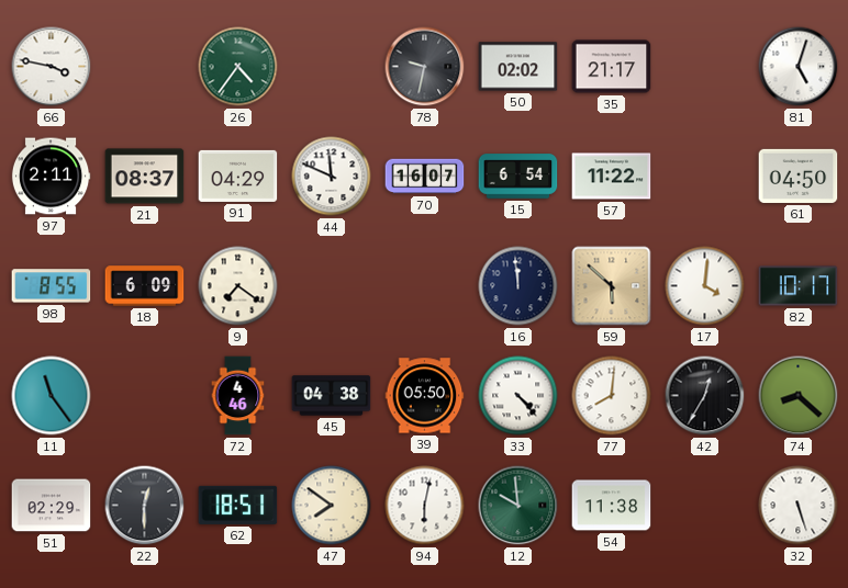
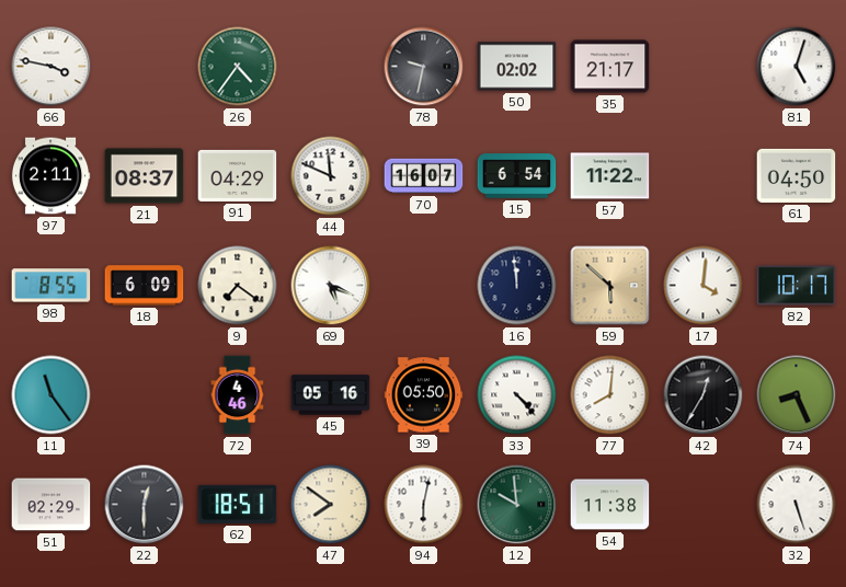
69: none -> 5:19 (331, 286)
45: 04:38 -> 05:16 (331, 395)
74: 8:22 -> 8:26 (797, 395)
